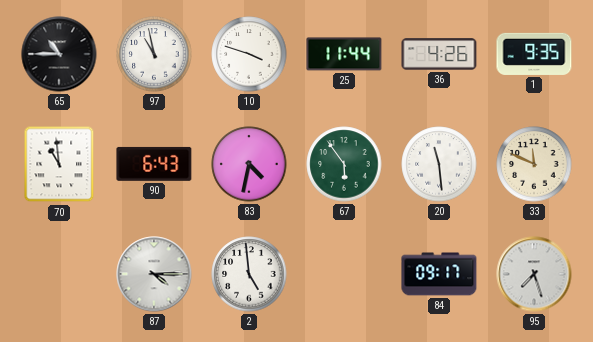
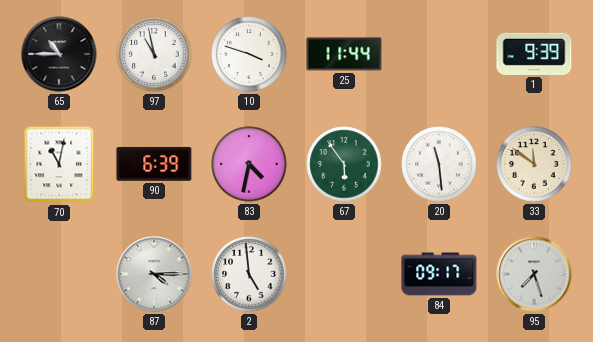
36: 4:26 -> none (439, 54)
1: 9:35 -> 9:39 (534, 54)
70: 10:59 -> 11:02 (59, 164)
90: 6:43 -> 6:39 (154, 164)
33: 11:49 -> 11:51 (534, 164)
